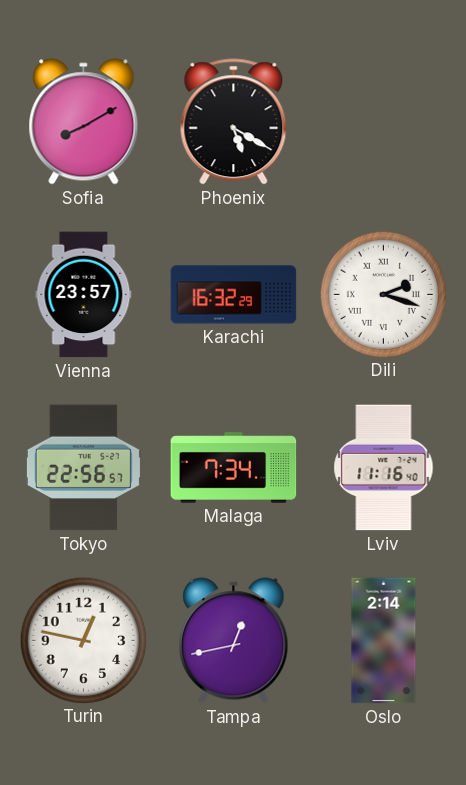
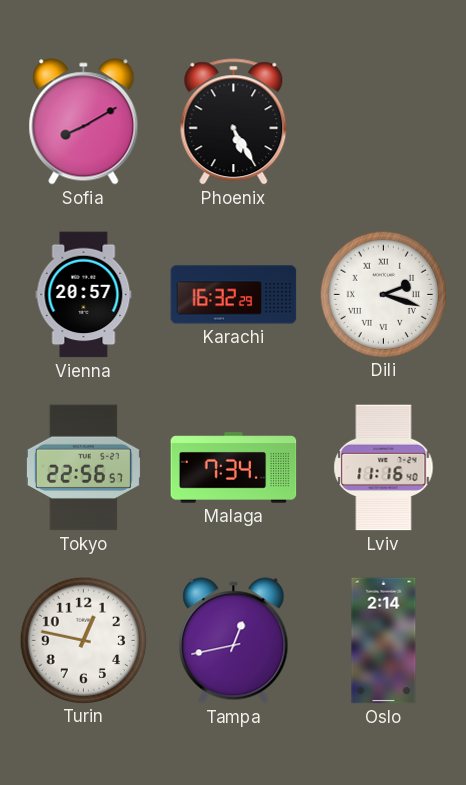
Phoenix: 5:20 -> 5:25 (234, 122)
Vienna: 23:57 -> 20:57 (84, 295)
